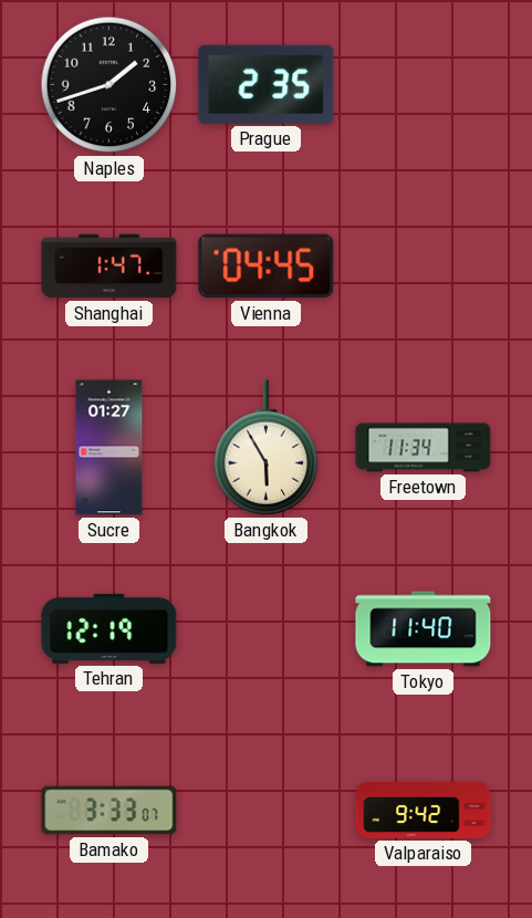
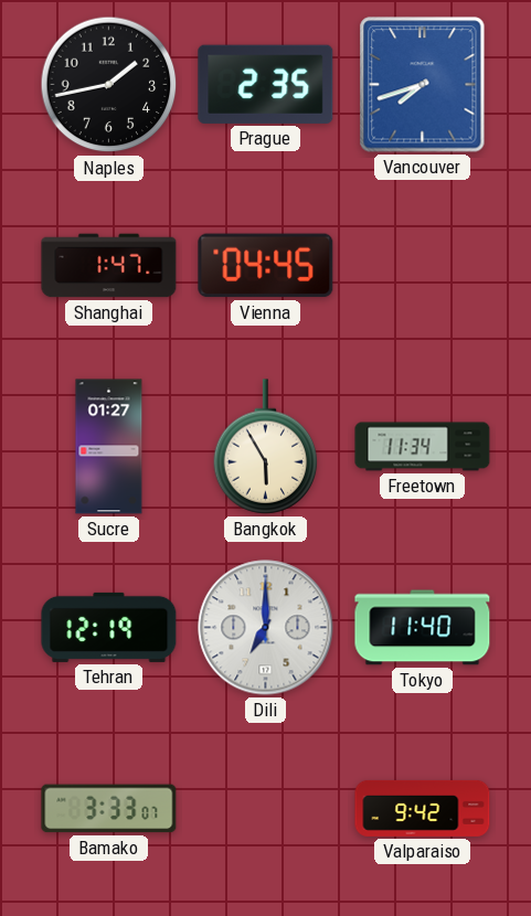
Naples: 1:42 -> 1:43 (109, 85)
Vancouver: none -> 7:42 (423, 85)
Dili: none -> 7:00 (266, 628)
